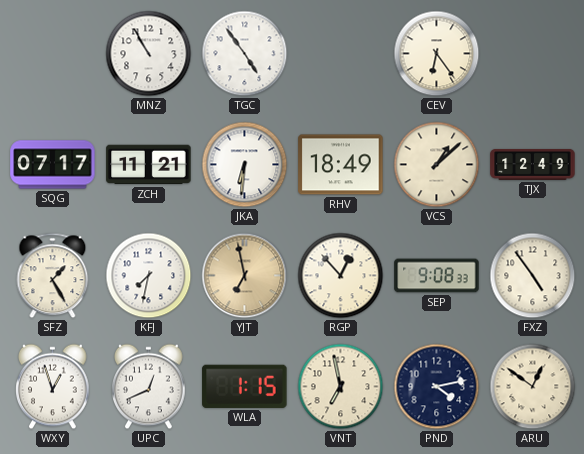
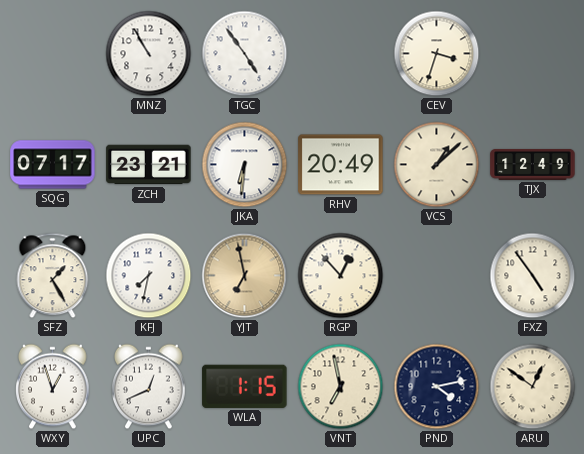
CEV: 6:24 -> 3:33 (437, 54)
ZCH: 11:21 -> 23:21 (149, 165)
RHV: 18:49 -> 20:49 (341, 165)
SEP: 9:08 -> none (437, 276)
